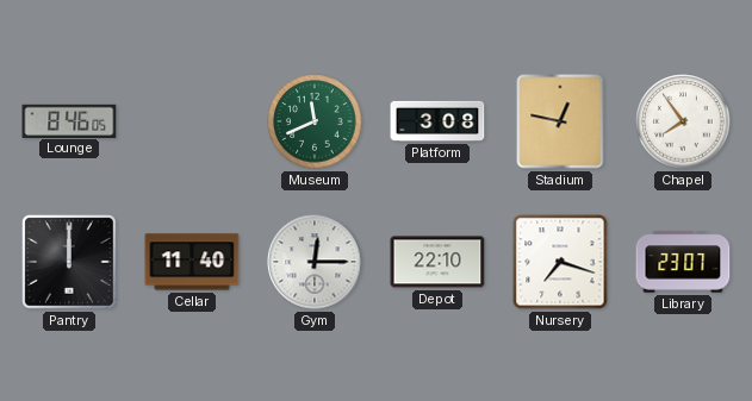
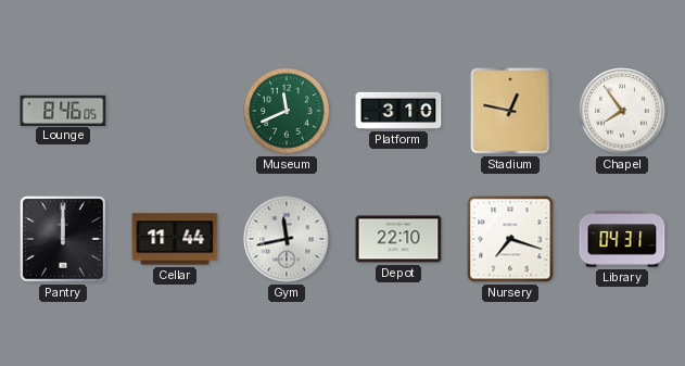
Platform: 3:08 -> 3:10 (398, 111)
Cellar: 11:40 -> 11:44 (175, 239)
Gym: 12:15 -> 11:43 (287, 239)
Library: 23:07 -> 04:31 (622, 239)
